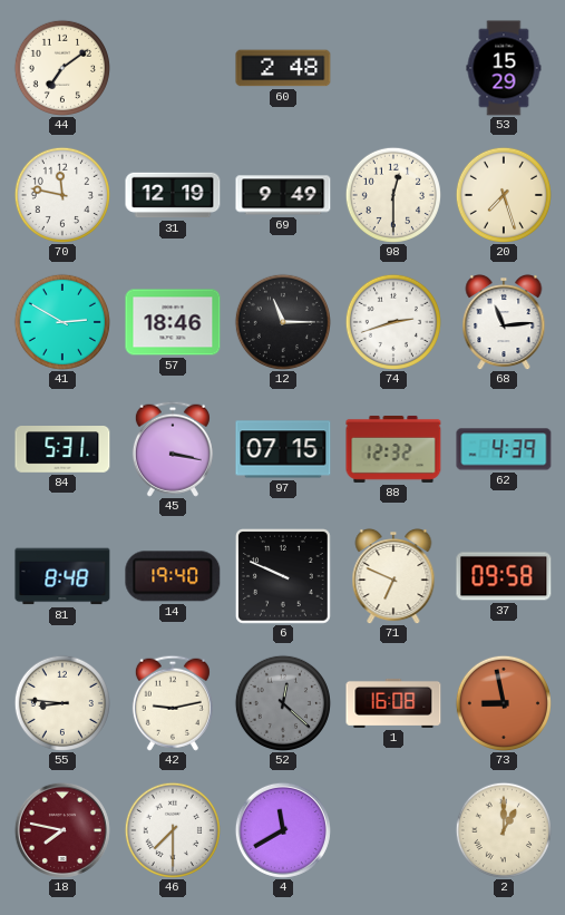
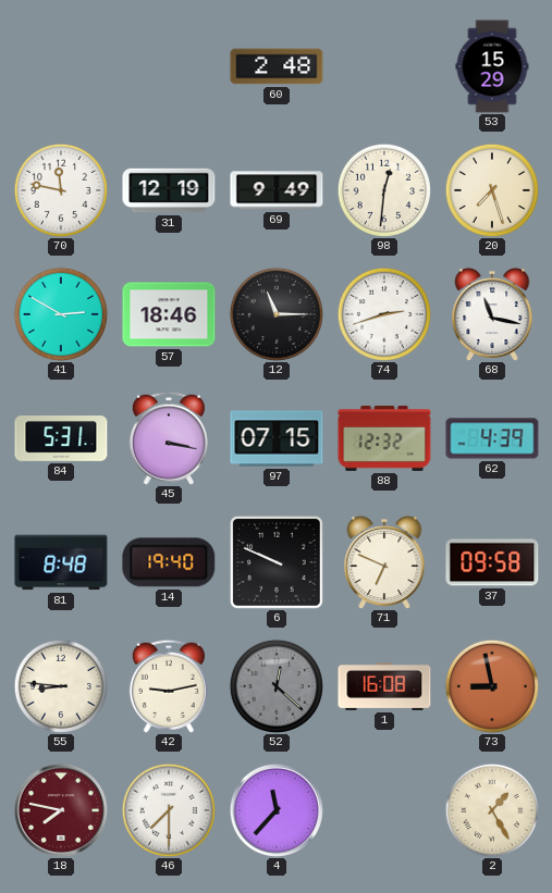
44: 7:09 -> none (62, 68)
98: 12:30 -> 12:31 (384, 190)
68: 11:14 -> 11:17 (492, 314)
4: 11:40 -> 11:37 (277, 810)
2: 1:00 -> 1:25 (492, 810)
